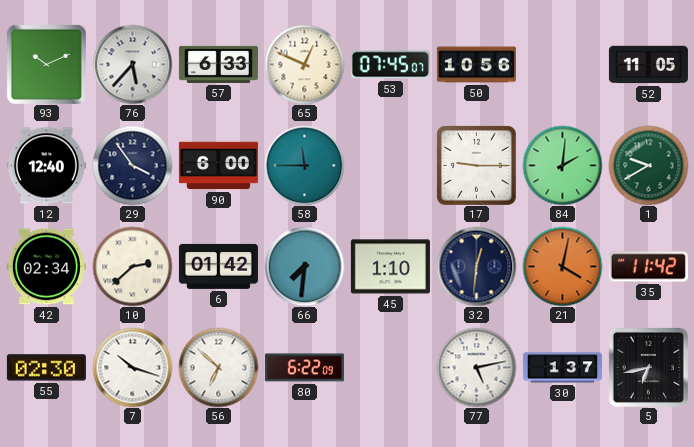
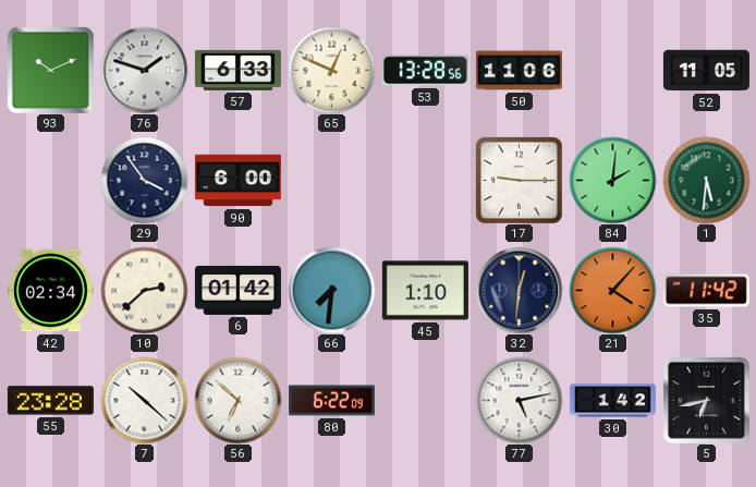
76: 5:37 -> 1:48 (144, 70)
53: 07:45 -> 13:28 (425, 71)
50: 10:56 -> 11:06 (519, 71)
12: 12:40 -> none (46, 166)
58: 11:45 -> none (304, 165)
1: 9:40 -> 5:31 (706, 180)
21: 4:02 -> 4:07 (612, 290)
55: 02:30 -> 23:28 (50, 401)
7: 10:18 -> 10:22 (144, 400)
30: 1:37 -> 1:42 (612, 401)
